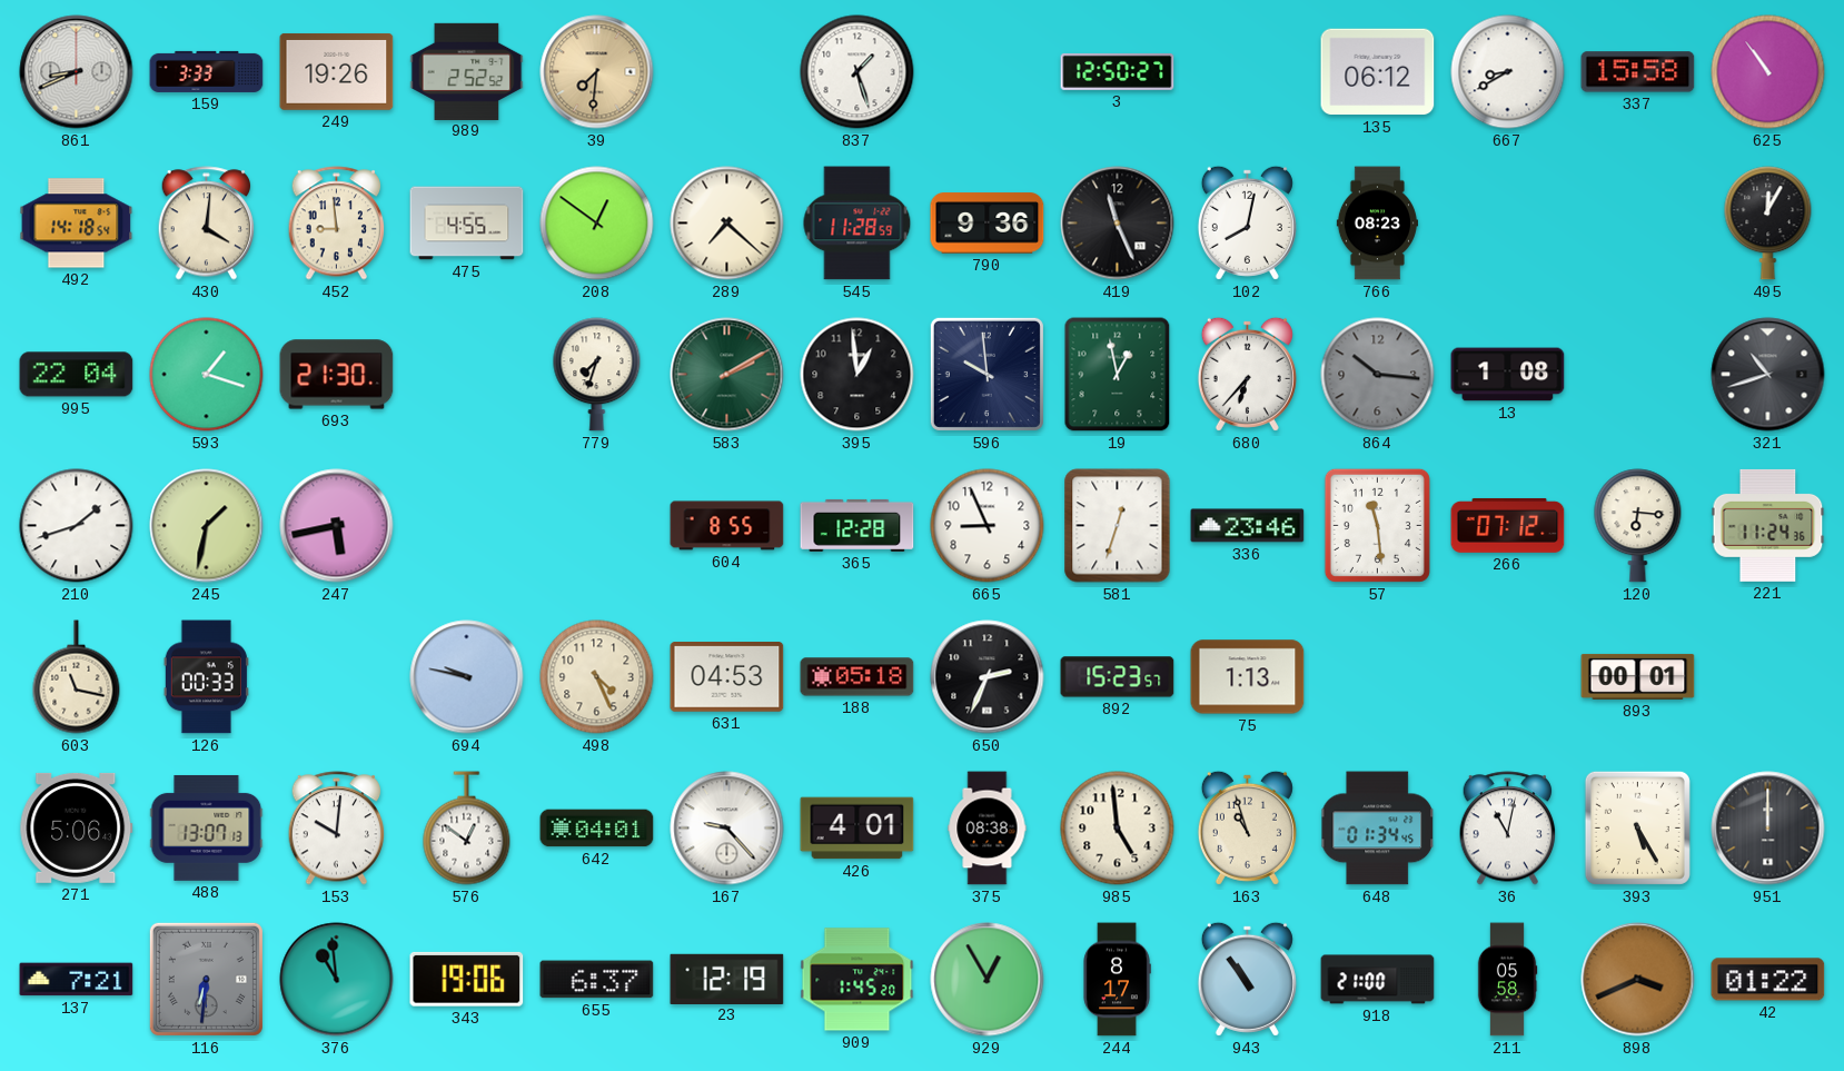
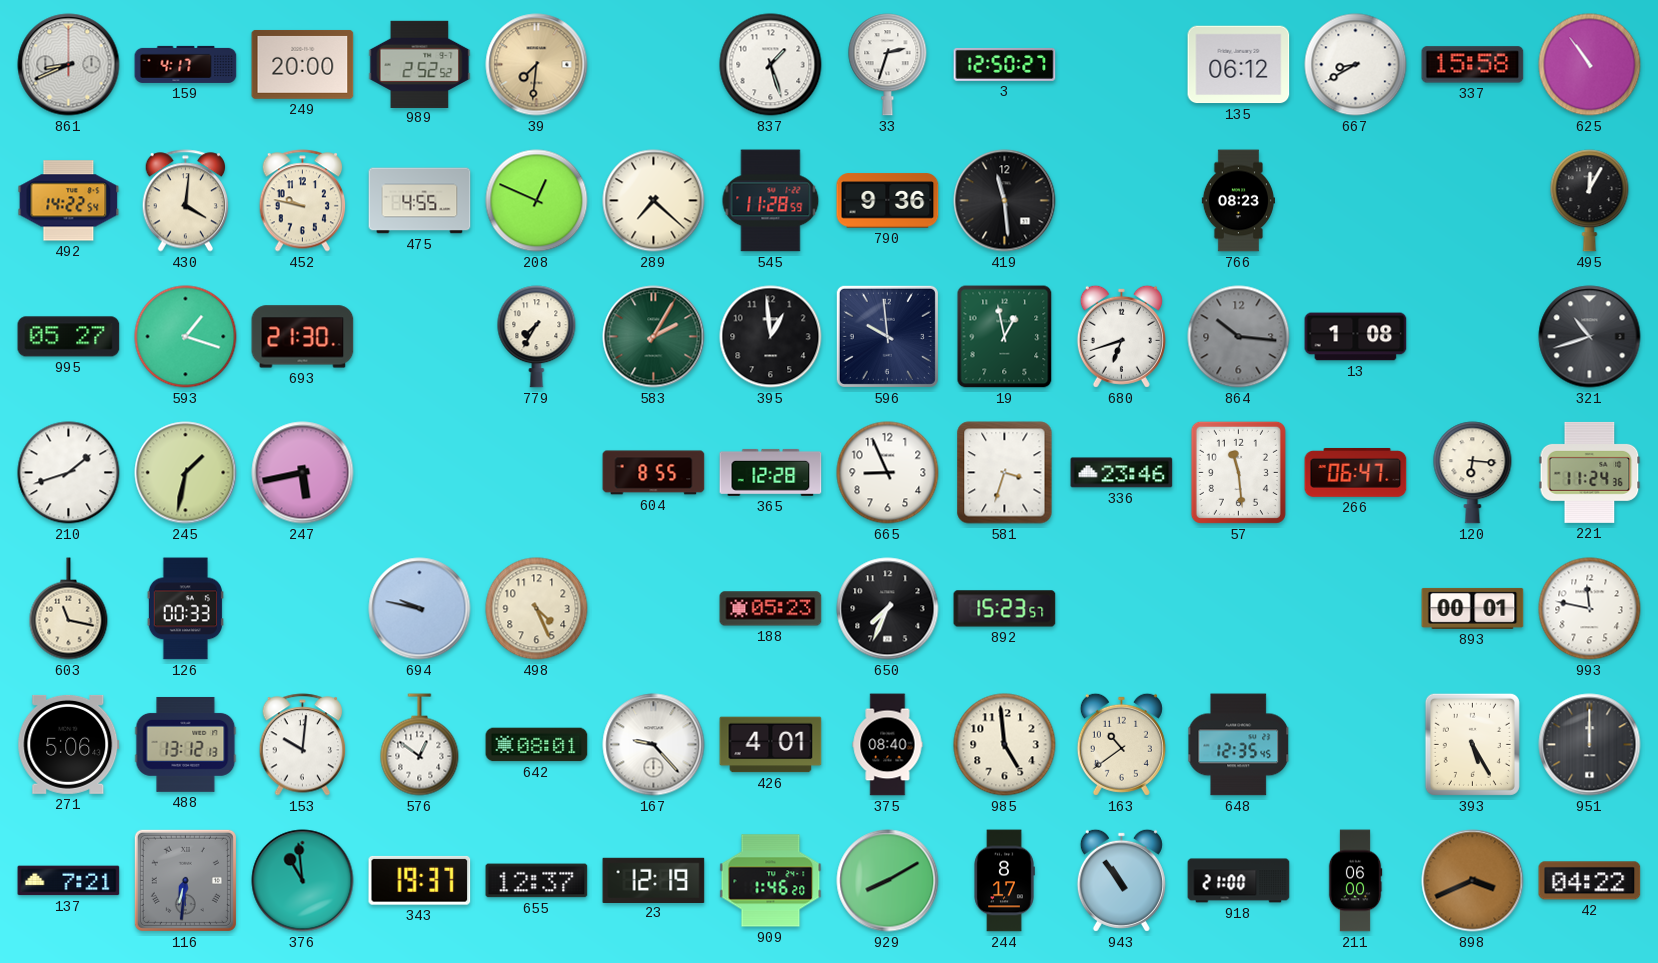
159: 3:33 -> 4:17 (186, 64)
249: 19:26 -> 20:00 (303, 64)
33: none -> 2:33 (888, 65)
492: 14:18 -> 14:22 (69, 201)
452: 8:59 -> 9:47 (303, 201)
208: 12:51 -> 12:49 (537, 201)
419: 11:26 -> 11:29 (1005, 201)
102: 8:02 -> none (1247, 222)
995: 22:04 -> 05:27 (69, 337)
779: 7:33 -> 7:35 (537, 337)
583: 2:10 -> 2:05 (654, 337)
680: 6:37 -> 6:42 (1121, 336)
581: 12:33 -> 3:33 (1005, 473)
266: 07:12 -> 06:47 (1356, 473)
631: 04:53 -> none (727, 677)
188: 05:18 -> 05:23 (771, 609)
650: 2:34 -> 7:34 (888, 609)
75: 1:13 -> none (1248, 677)
993: none -> 11:47 (1590, 609)
488: 13:07 -> 13:12 (186, 744)
642: 04:01 -> 08:01 (537, 745)
375: 08:38 -> 08:40 (888, 745)
163: 10:57 -> 10:39 (1121, 744)
648: 01:34 -> 12:35 (1239, 745)
36: 11:02 -> none (1508, 829)
343: 19:06 -> 19:37 (420, 880)
655: 6:37 -> 12:37 (537, 881)
909: 1:45 -> 1:46 (771, 881)
929: 12:55 -> 8:10 (888, 881)
211: 05:58 -> 06:00 (1355, 881)
42: 01:22 -> 04:22 (1590, 881)
